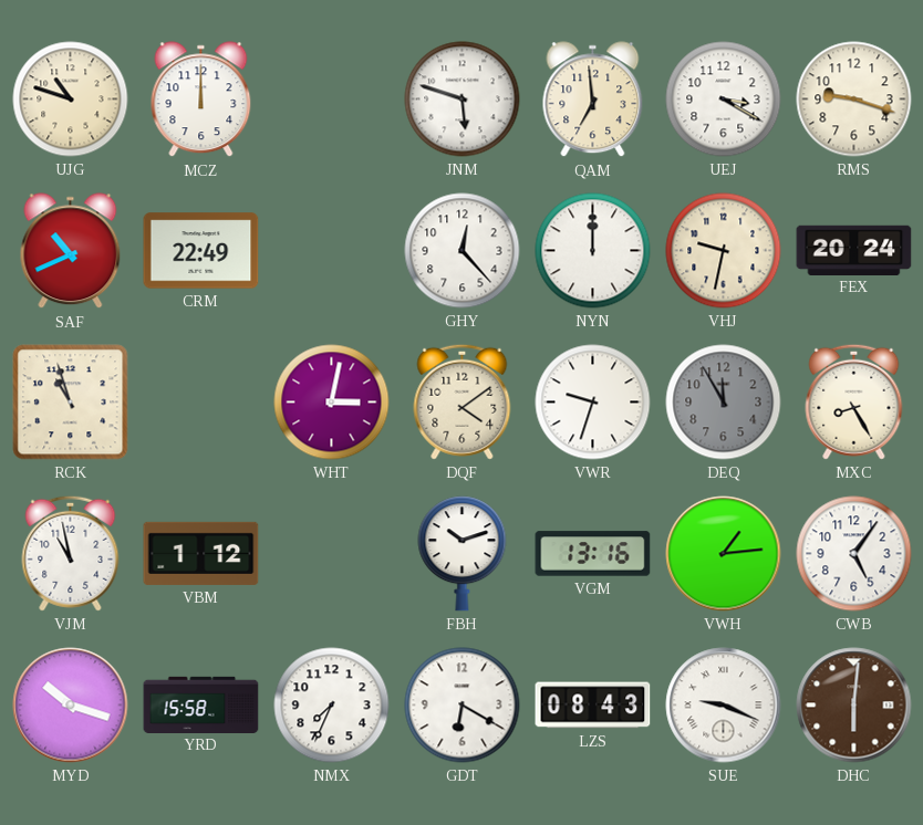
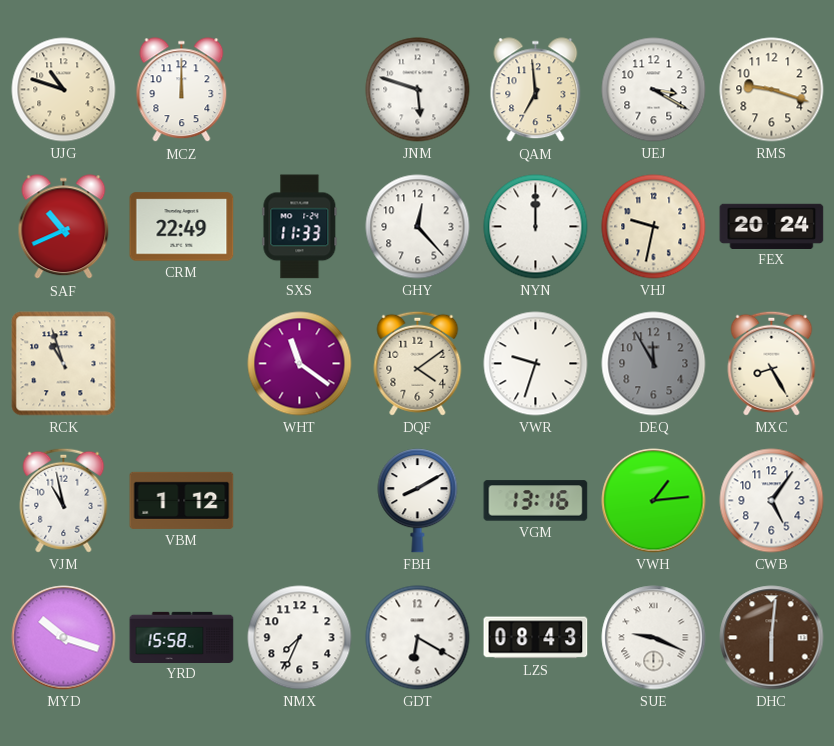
SXS: none -> 11:33 (300, 227)
WHT: 3:02 -> 11:21 (300, 364)
FBH: 10:12 -> 8:10 (418, 501)
